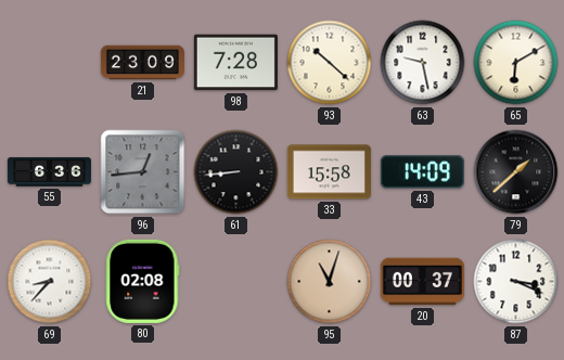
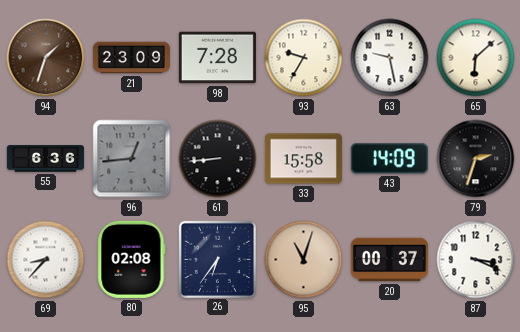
94: none -> 1:33 (46, 58)
93: 10:22 -> 9:35 (304, 58)
65: 6:10 -> 6:08 (476, 58)
79: 1:38 -> 2:33 (476, 159)
26: none -> 6:36 (217, 259)
